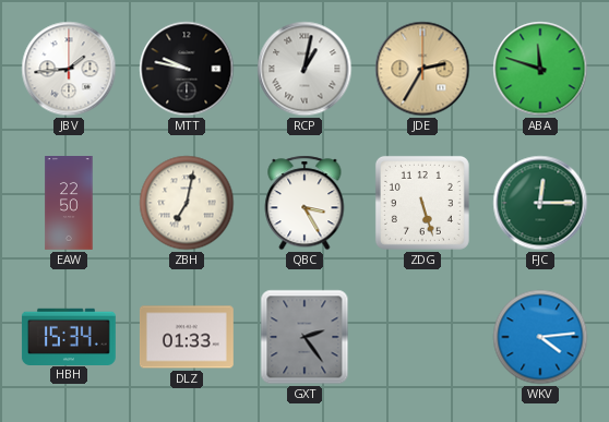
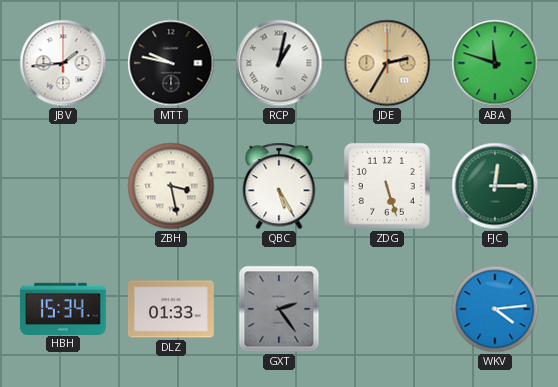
EAW: 22:50 -> none (69, 204)
ZBH: 7:02 -> 3:28 (171, 186)
QBC: 3:25 -> 5:25 (279, 186)
